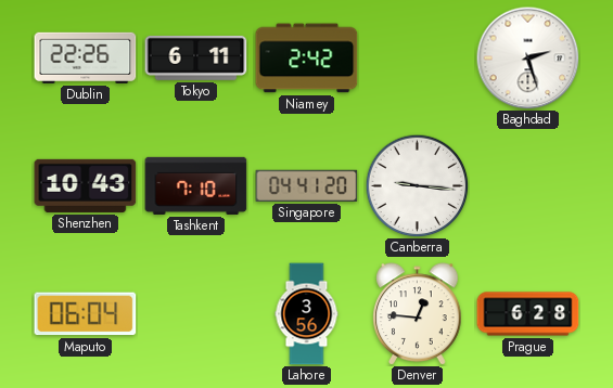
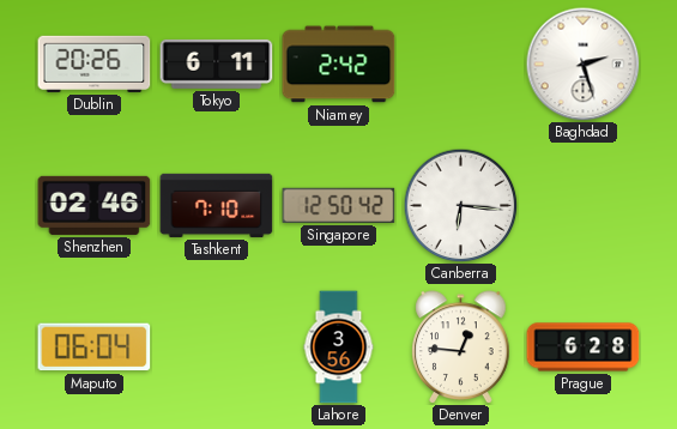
Dublin: 22:26 -> 20:26 (95, 64)
Shenzhen: 10:43 -> 02:46 (95, 205)
Singapore: 04:41 -> 12:50 (339, 205)
Canberra: 9:16 -> 6:16 (460, 205)
